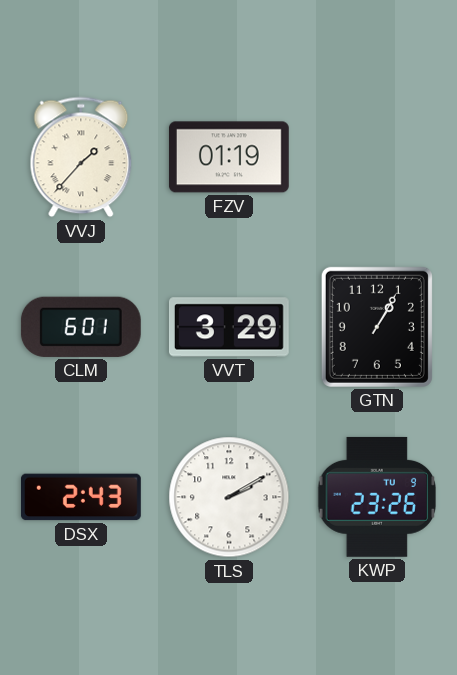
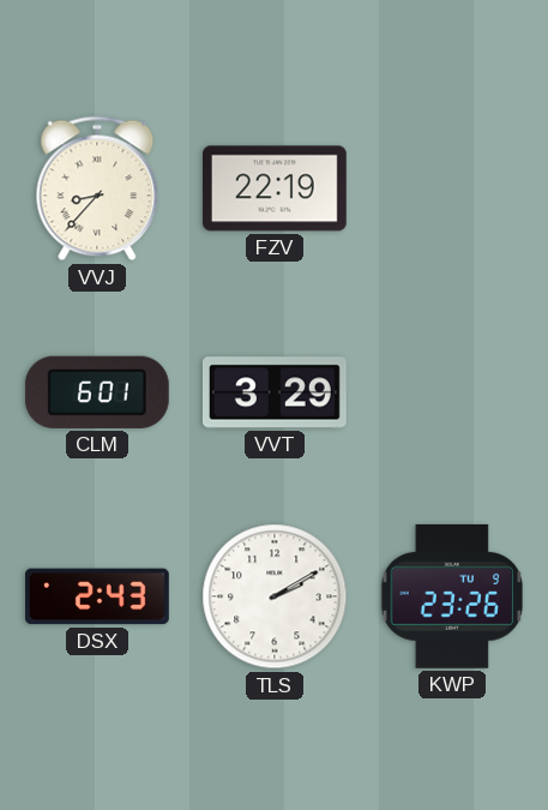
VVJ: 1:37 -> 8:37 (97, 188)
FZV: 01:19 -> 22:19 (275, 188)
GTN: 1:05 -> none (377, 327)
